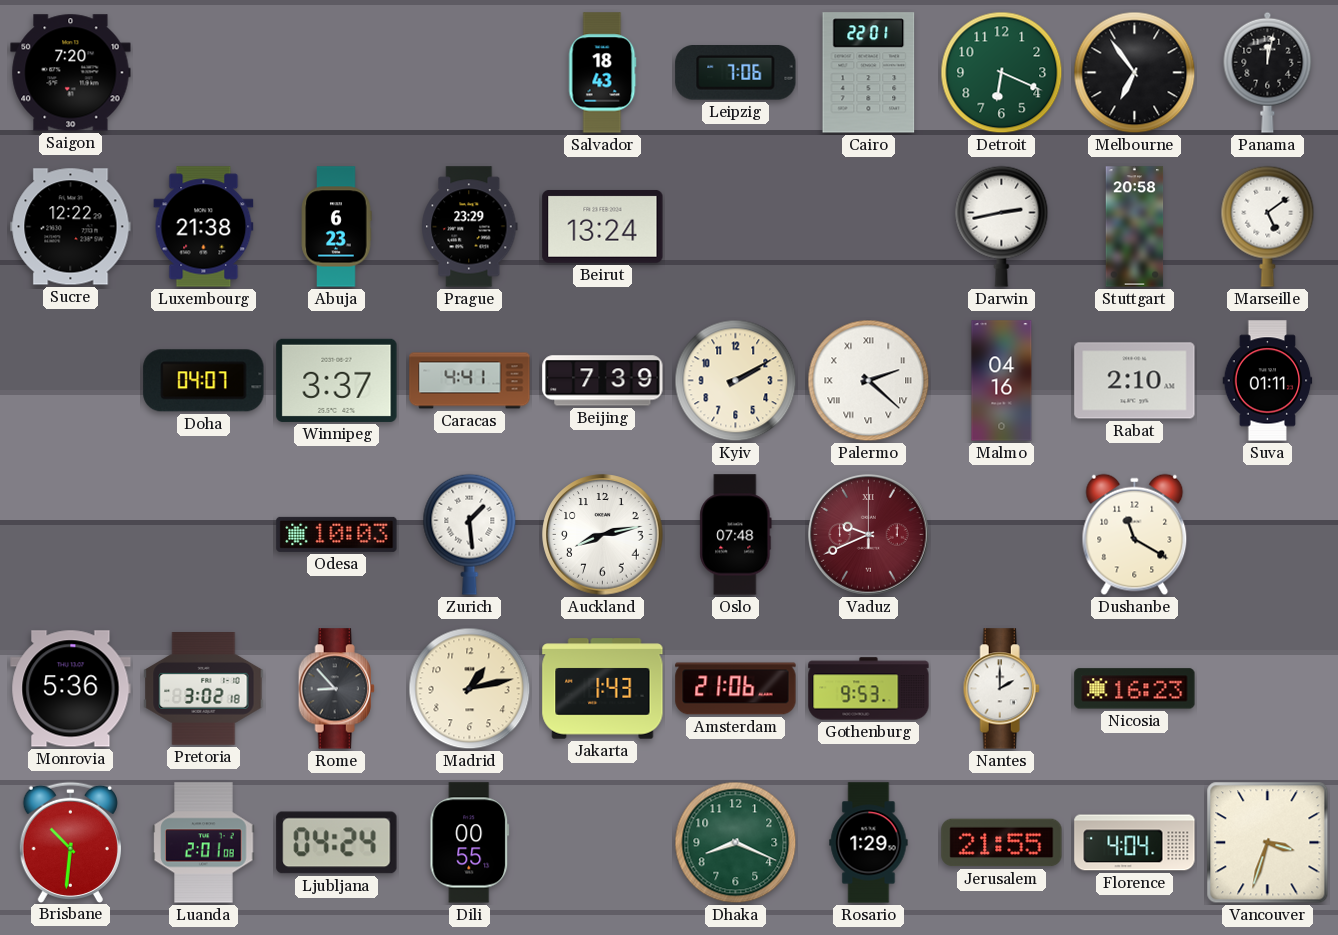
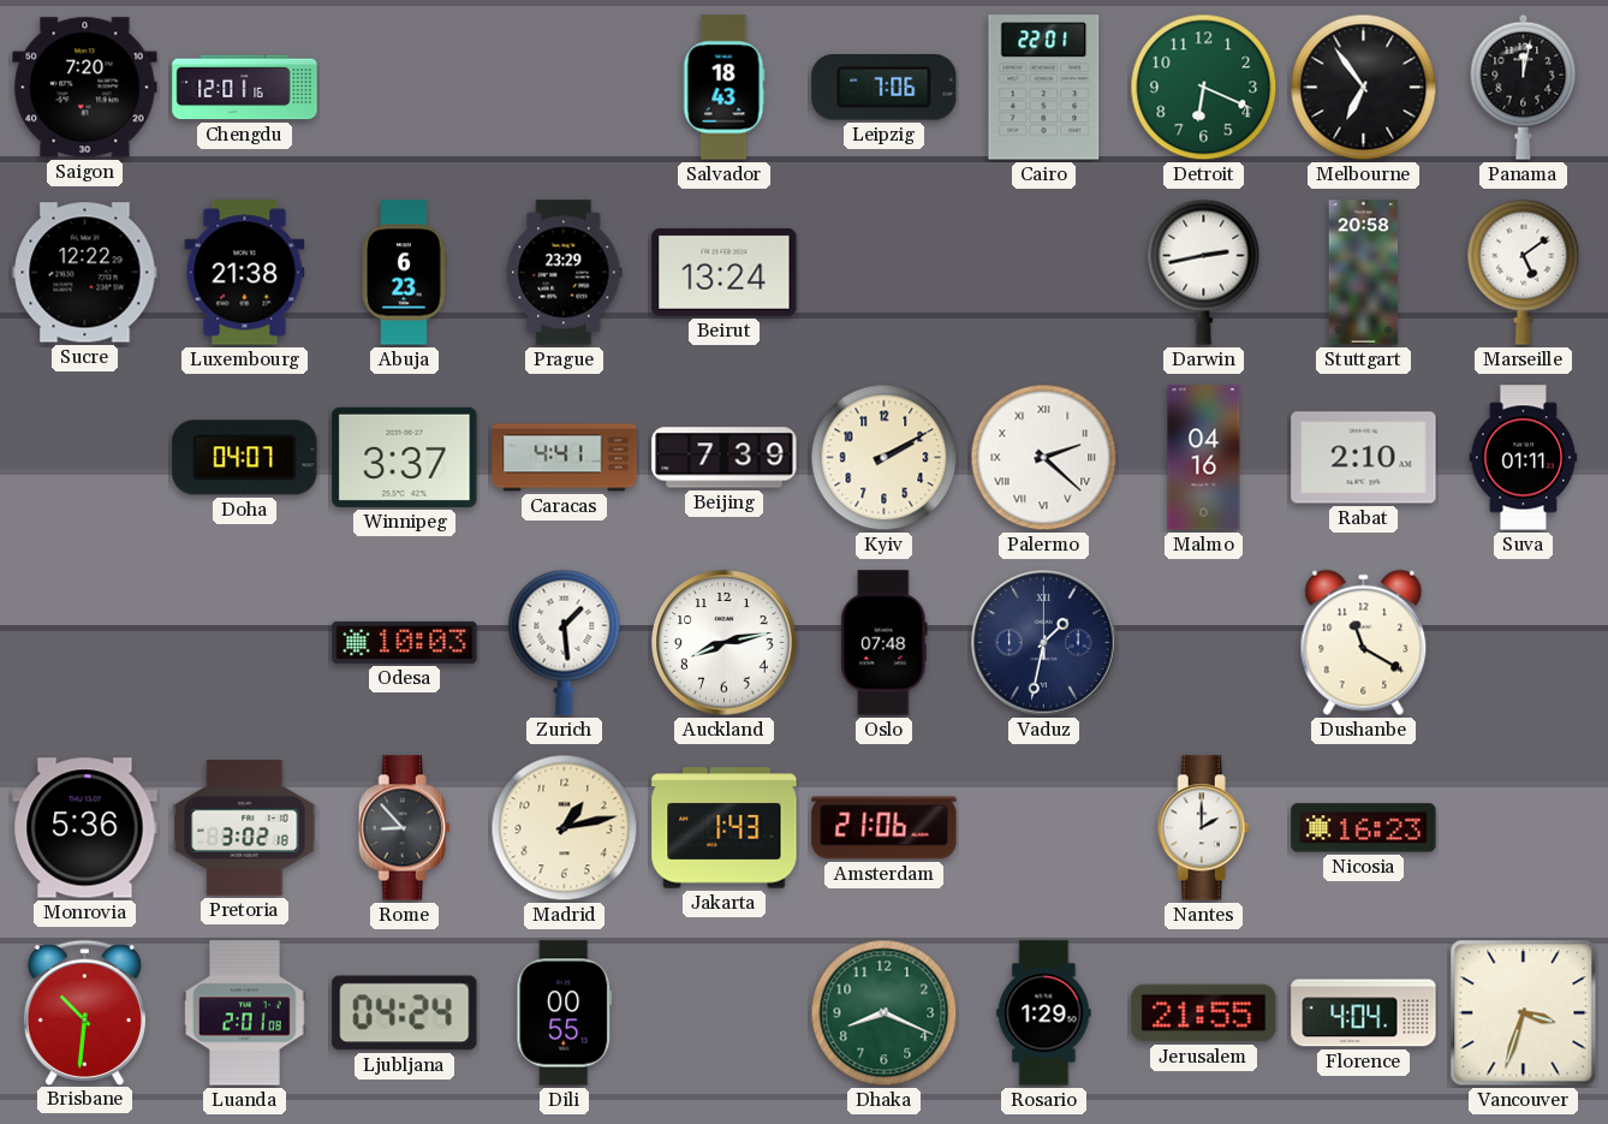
Chengdu: none -> 12:01 (245, 88)
Vaduz: 9:41 -> 1:32 (1044, 643)
Vaduz dial: burgundy -> navy (1044, 643)
Gothenburg: 9:53 -> none (869, 689)
